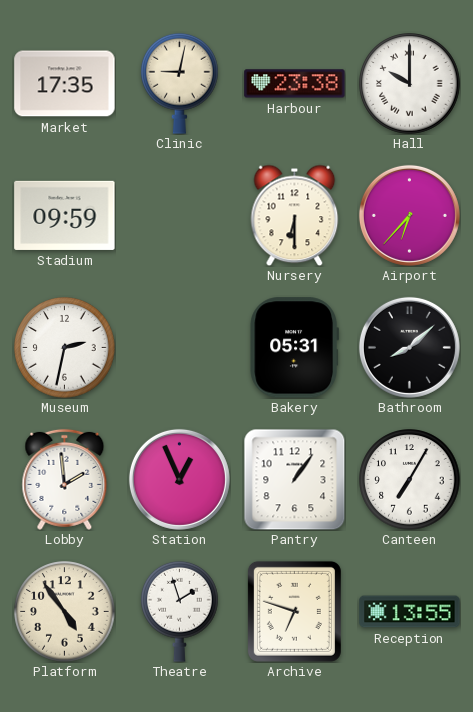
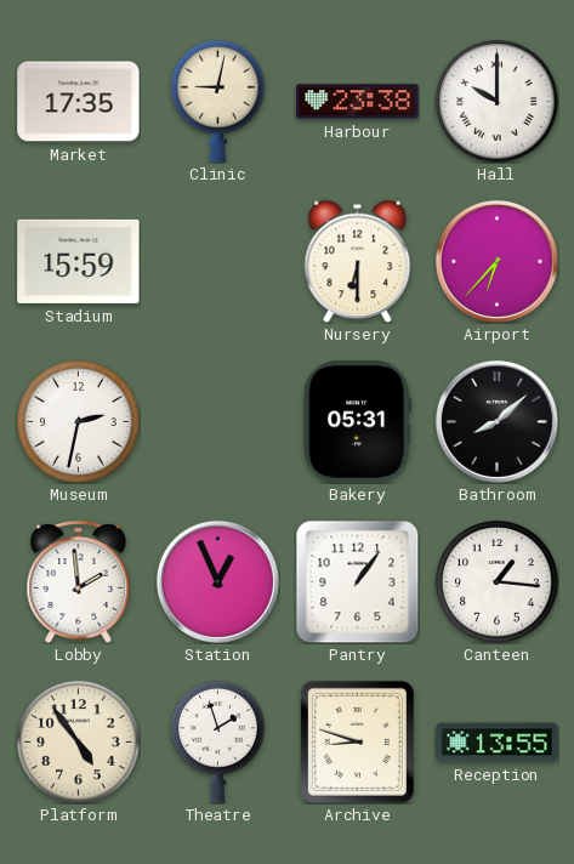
Stadium: 09:59 -> 15:59 (79, 261)
Canteen: 7:05 -> 1:16 (498, 582)
Archive: 6:48 -> 8:48 (357, 741)
